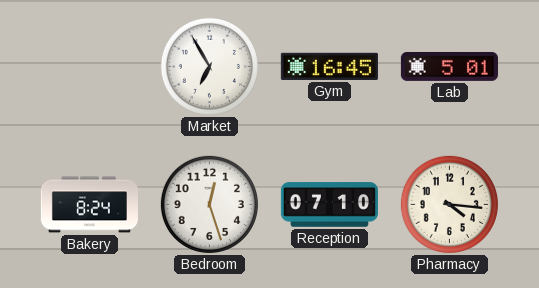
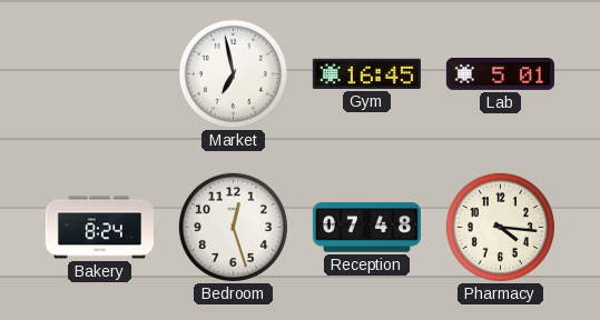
Market: 6:55 -> 6:58 (233, 73)
Reception: 07:10 -> 07:48 (366, 228)
